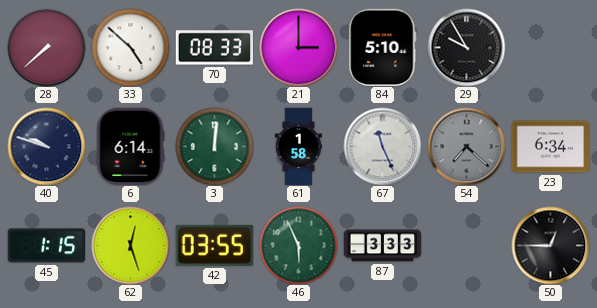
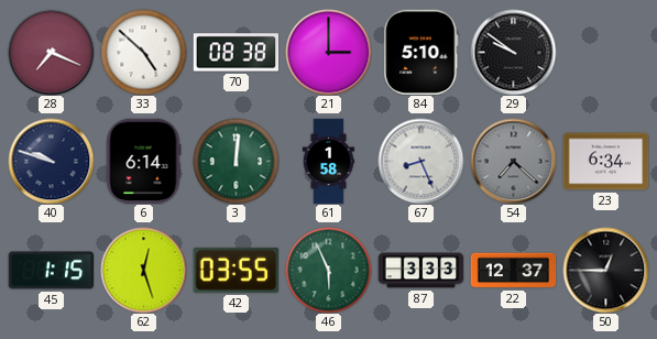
28: 7:38 -> 7:19 (51, 52)
70: 08:33 -> 08:38 (236, 53)
29: 9:55 -> 9:51 (513, 52)
67: 11:26 -> 8:26 (420, 161)
22: none -> 12:37 (513, 271)
